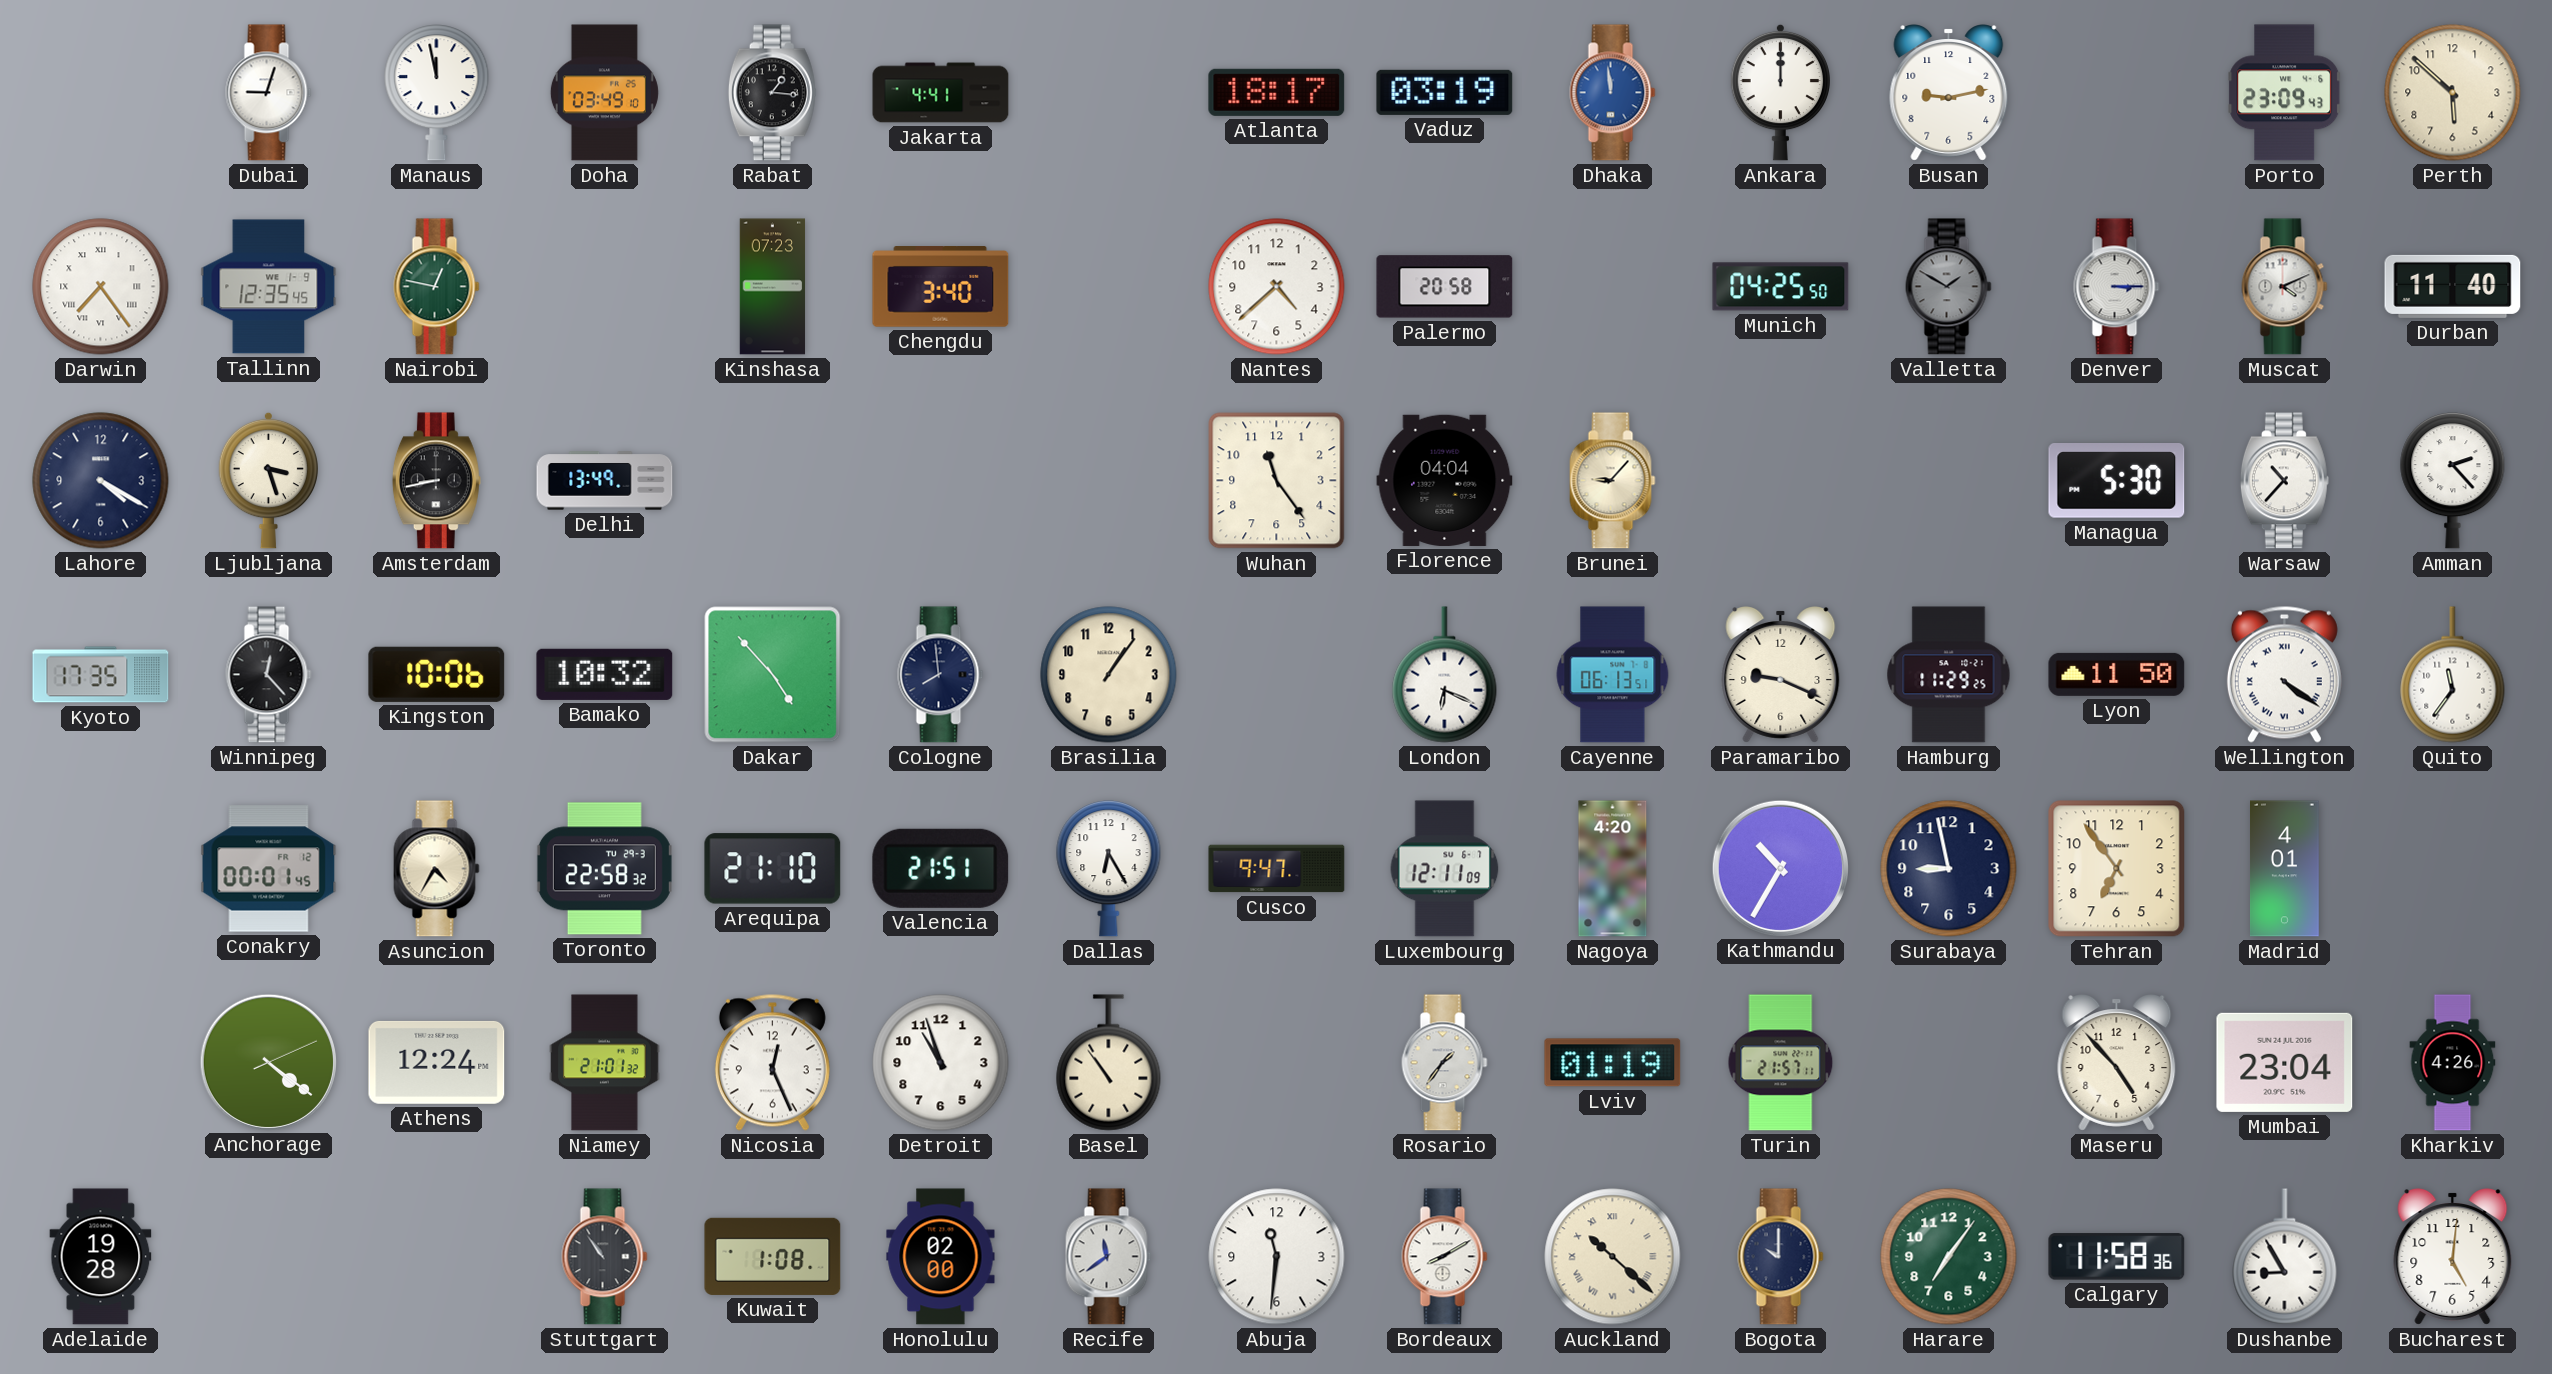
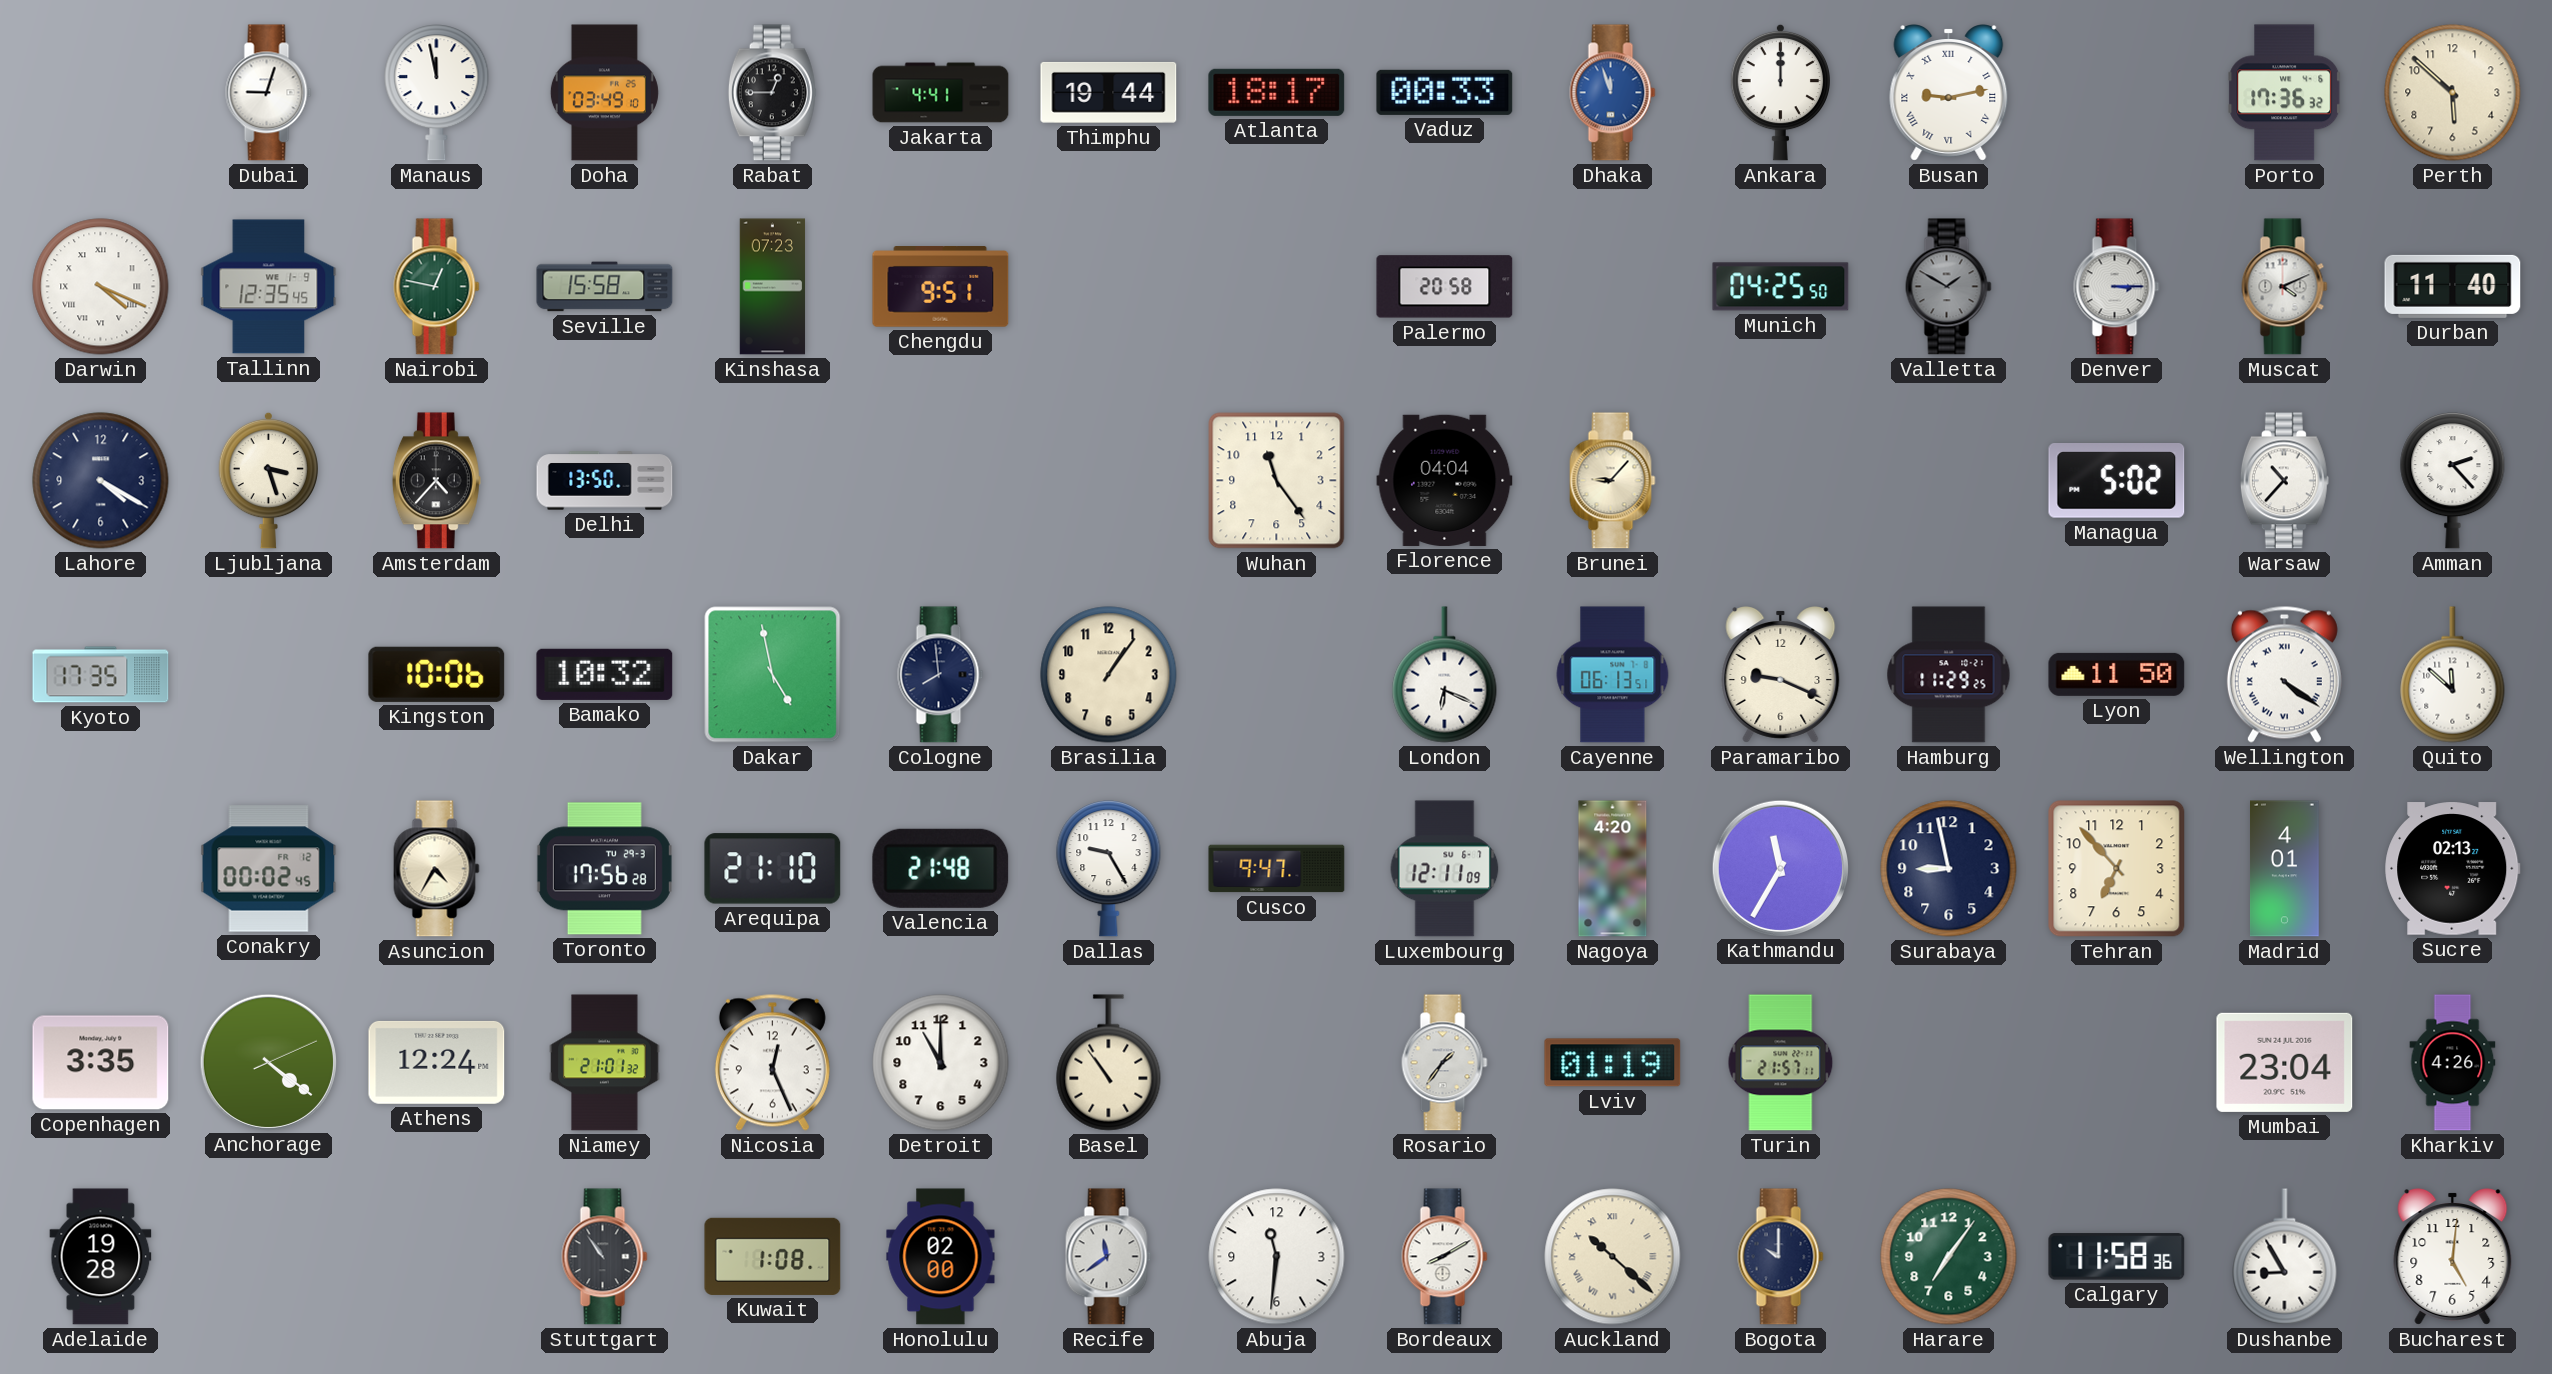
Rabat: 1:16 -> 12:45 (772, 93)
Thimphu: none -> 19:44 (1109, 92)
Vaduz: 03:19 -> 00:33 (1445, 92)
Dhaka: 11:59 -> 11:57 (1613, 93)
Busan numerals: Arabic -> Roman (1949, 93)
Porto: 23:09 -> 17:36 (2285, 93)
Darwin: 7:24 -> 4:19 (101, 287)
Seville: none -> 15:58 (605, 287)
Chengdu: 3:40 -> 9:51 (941, 287)
Nantes: 4:38 -> none (1277, 287)
Amsterdam: 8:43 -> 4:37 (436, 481)
Delhi: 13:49 -> 13:50 (605, 481)
Managua: 5:30 -> 5:02 (2117, 481)
Winnipeg: 12:23 -> none (269, 675)
Dakar: 4:53 -> 4:58 (773, 675)
Quito: 11:36 -> 11:52 (2453, 675)
Conakry: 00:01 -> 00:02 (269, 869)
Toronto: 22:58 -> 17:56 (604, 869)
Valencia: 21:51 -> 21:48 (941, 868)
Dallas: 6:25 -> 9:25 (1109, 869)
Kathmandu: 10:35 -> 11:35 (1780, 868)
Tehran: 6:54 -> 6:53 (2117, 869)
Sucre: none -> 02:13 (2453, 869)
Copenhagen: none -> 3:35 (101, 1063)
Detroit: 10:57 -> 11:00 (941, 1063)
Maseru: 4:53 -> none (2117, 1063)
